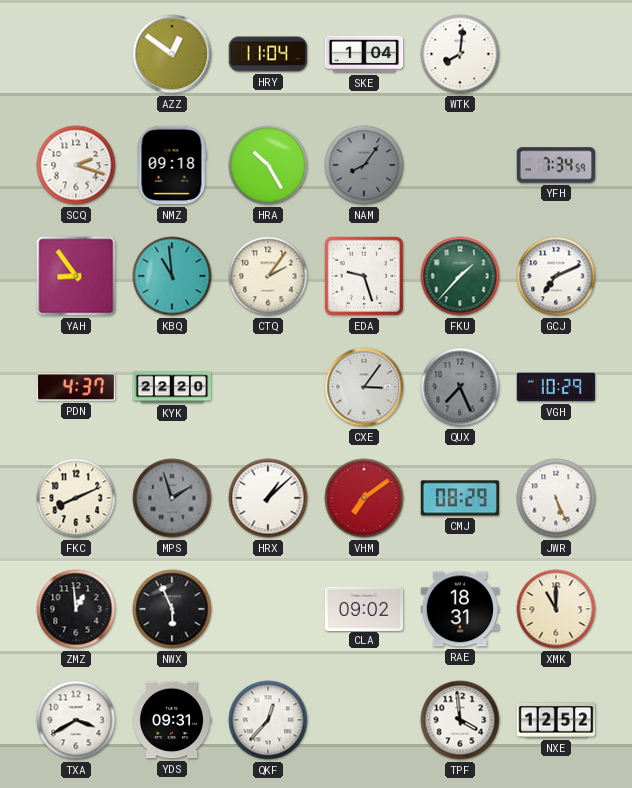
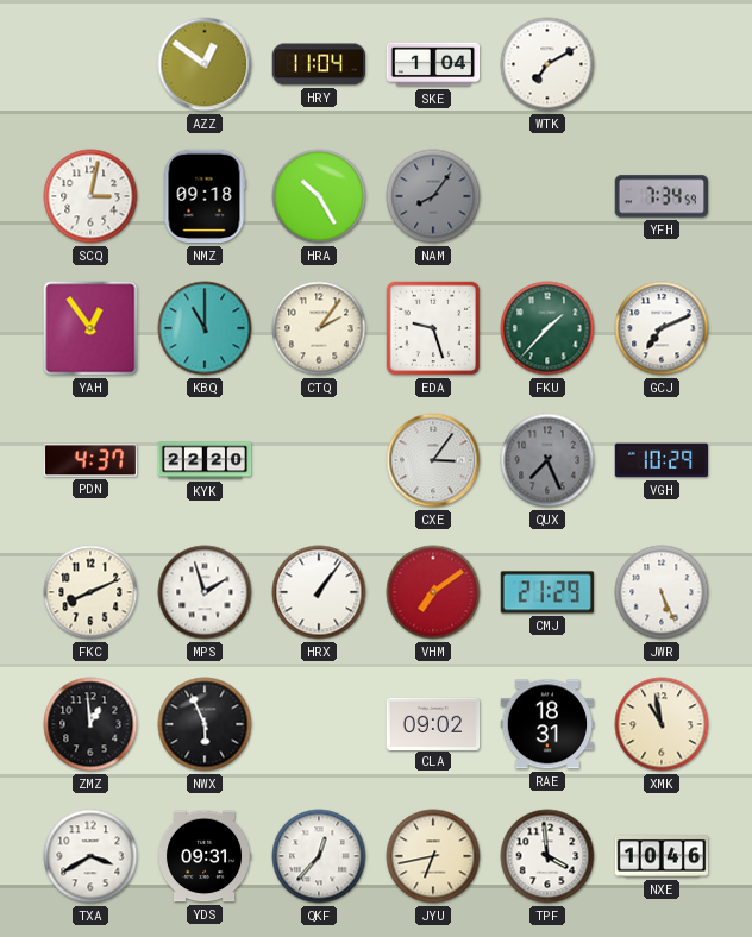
WTK: 8:01 -> 7:10 (547, 64)
SCQ: 2:18 -> 3:02 (90, 196)
YAH: 8:54 -> 12:54 (90, 328)
KBQ: 10:59 -> 11:00 (205, 328)
MPS dial: grey -> white (205, 592)
HRX: 1:08 -> 1:06 (319, 592)
CMJ: 08:29 -> 21:29 (547, 592)
XMK: 11:00 -> 10:58 (662, 724)
JYU: none -> 6:43 (433, 856)
NXE: 12:52 -> 10:46 (662, 856)
